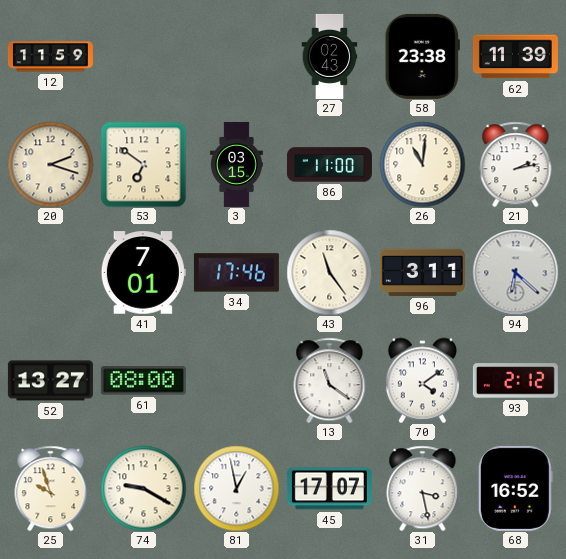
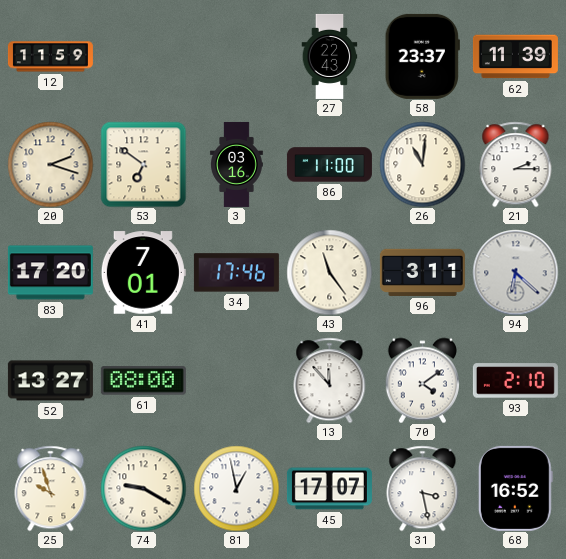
27: 02:43 -> 22:43 (330, 56)
58: 23:38 -> 23:37 (422, 56)
3: 03:15 -> 03:16 (237, 164)
21: 2:13 -> 2:15 (516, 164)
83: none -> 17:20 (50, 273)
13: 11:21 -> 11:53 (330, 380)
93: 2:12 -> 2:10 (515, 381)
